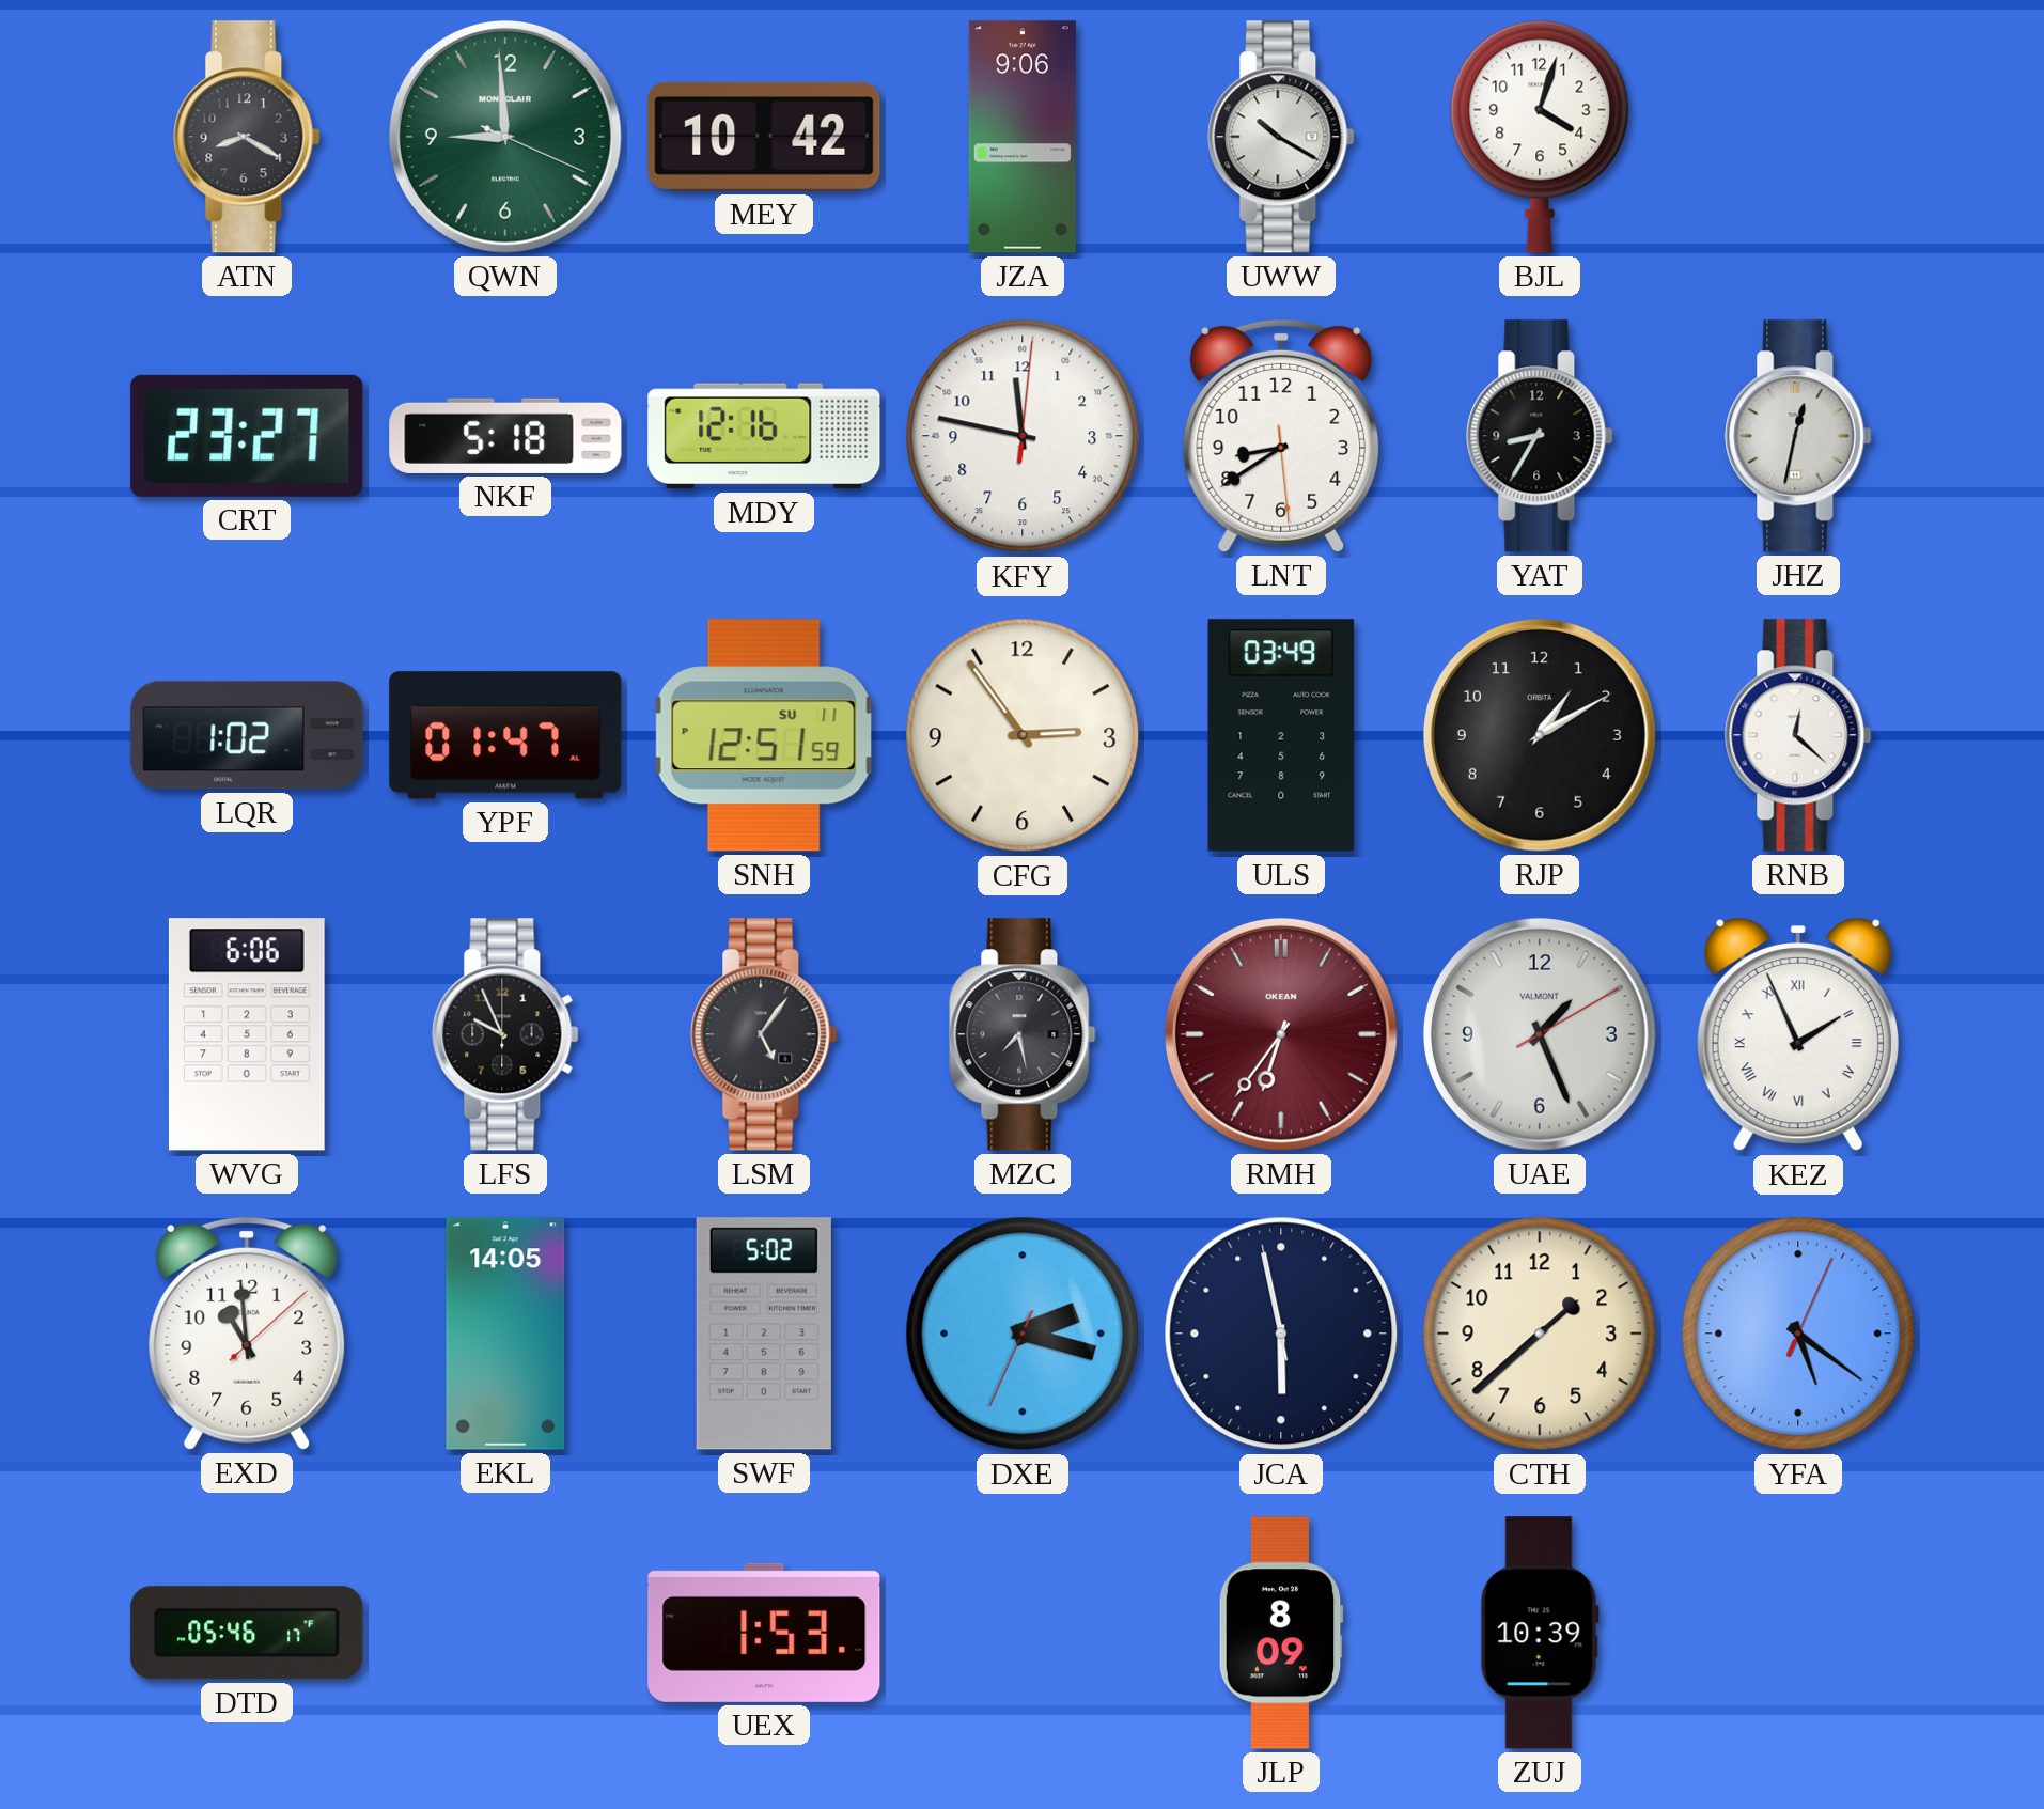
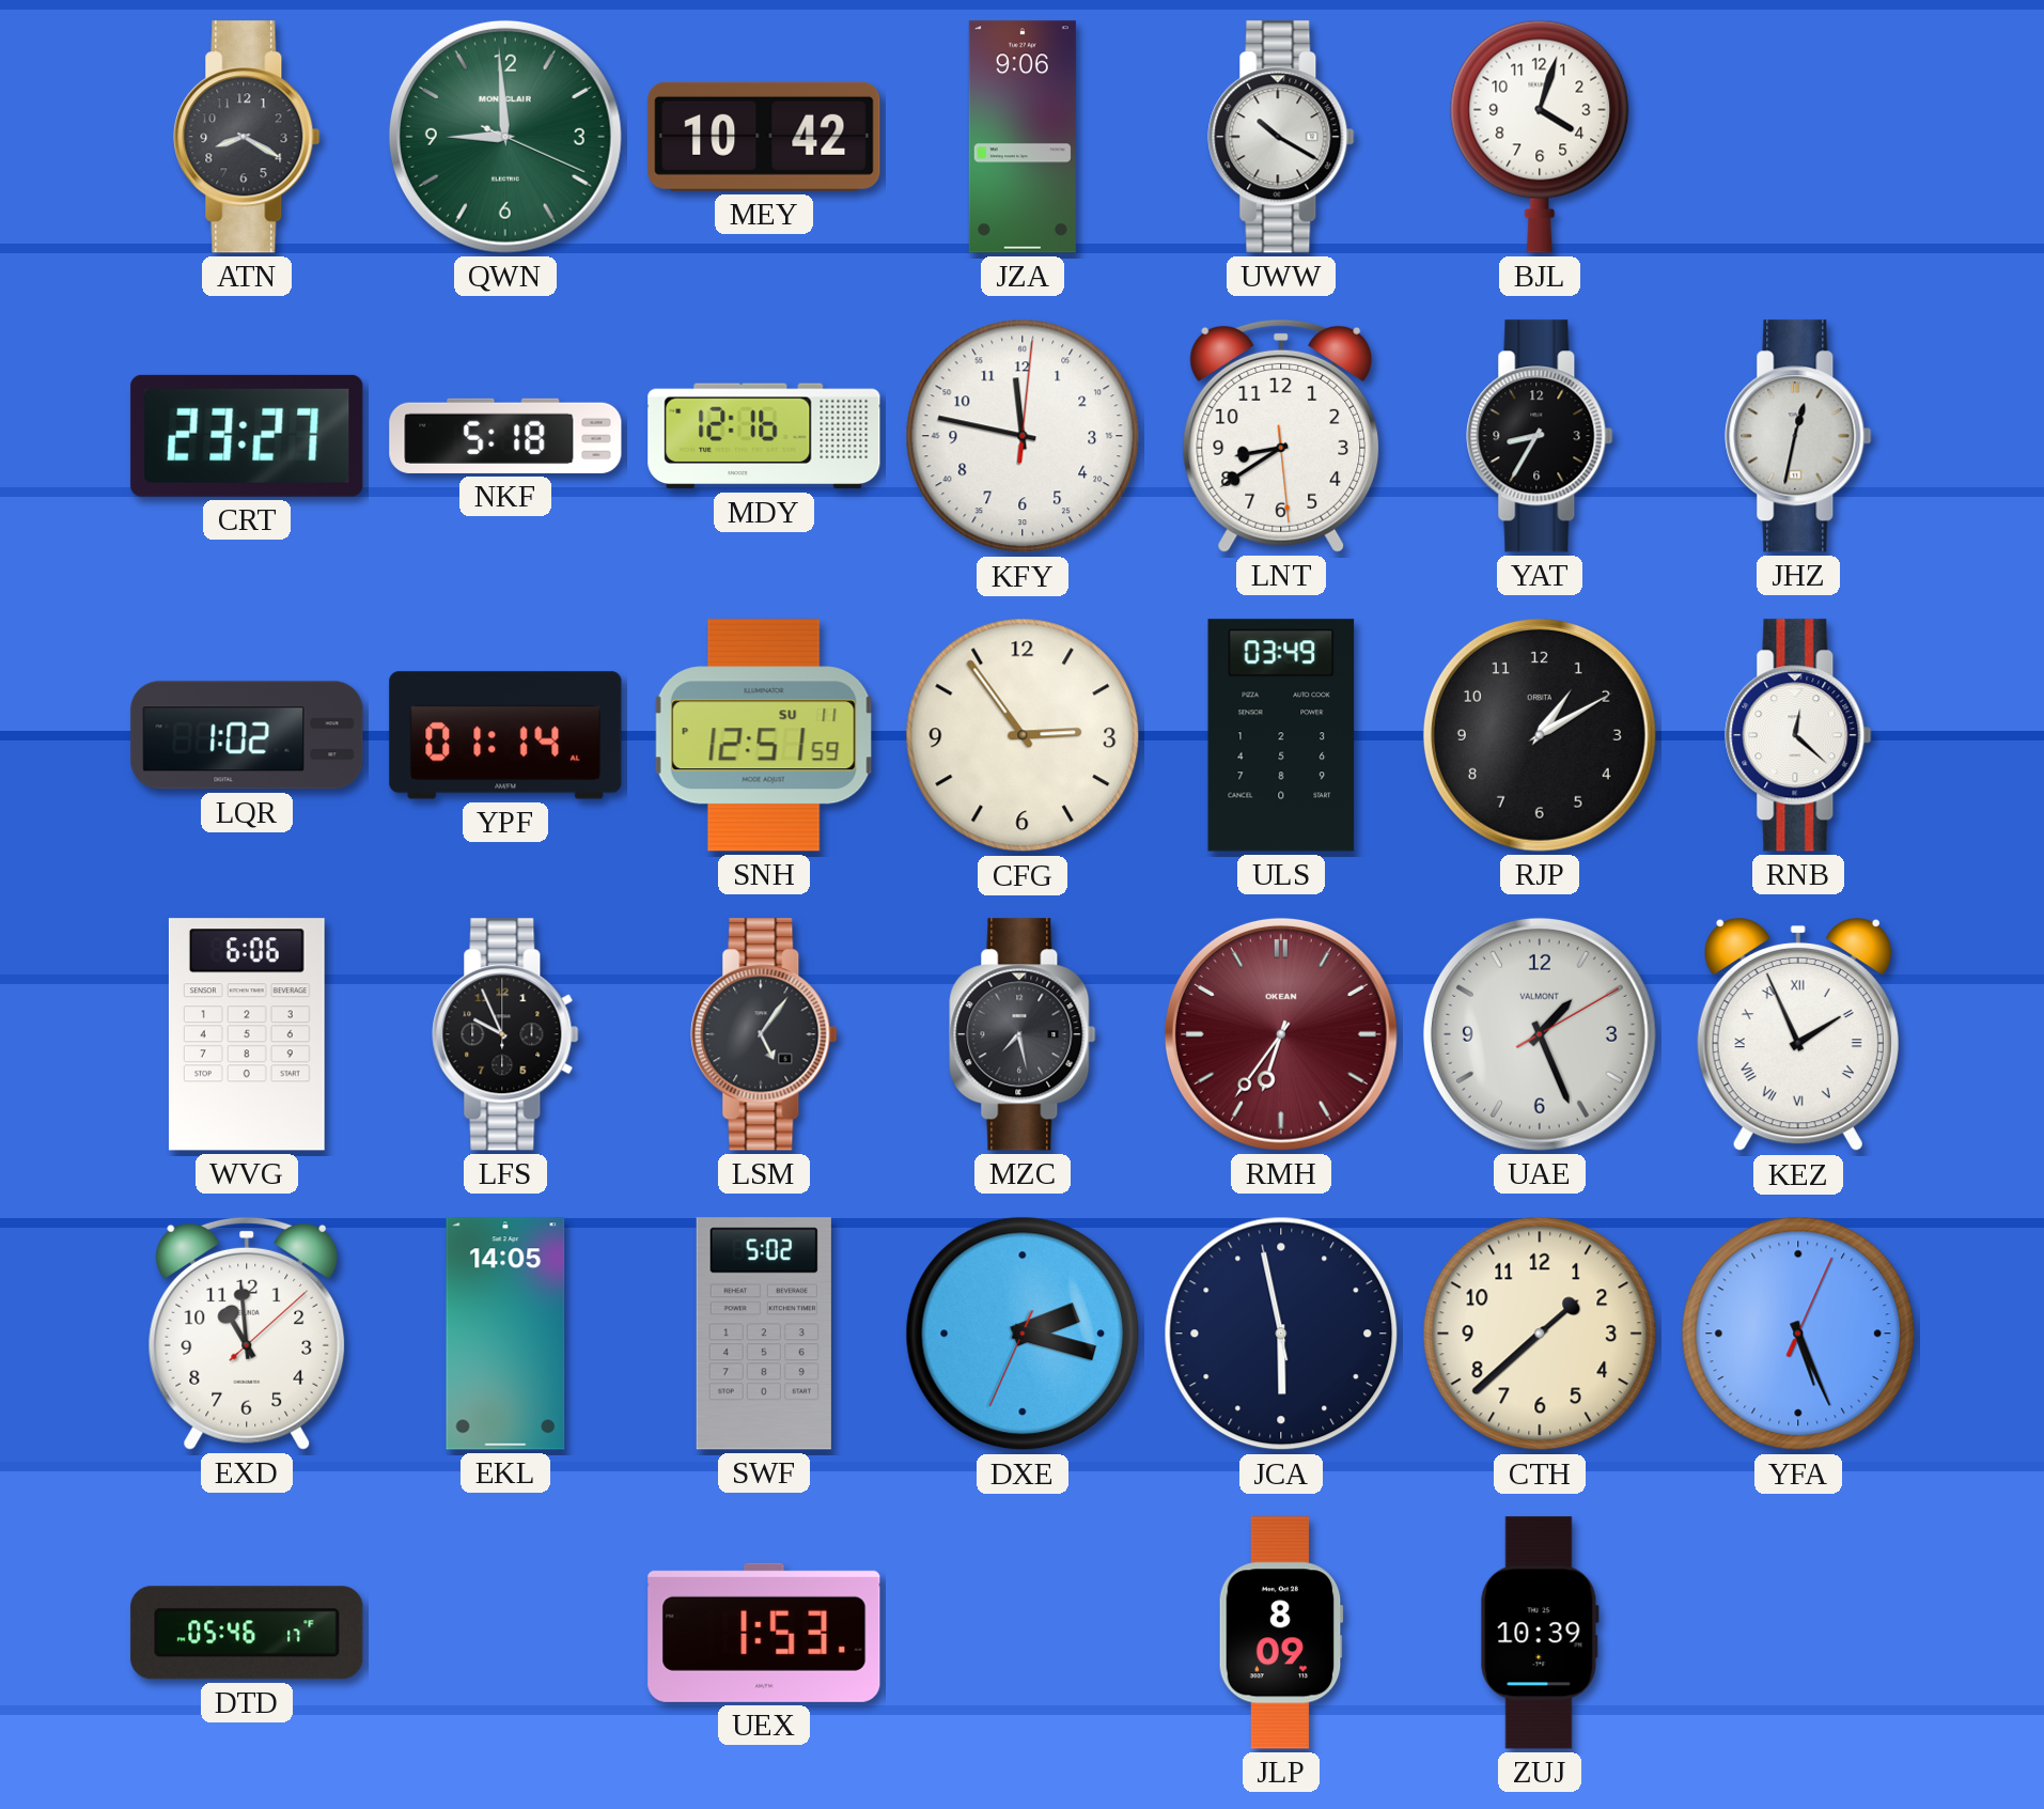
YPF: 01:47 -> 01:14 (505, 735)
YFA: 5:21 -> 5:26 (1798, 1334)
